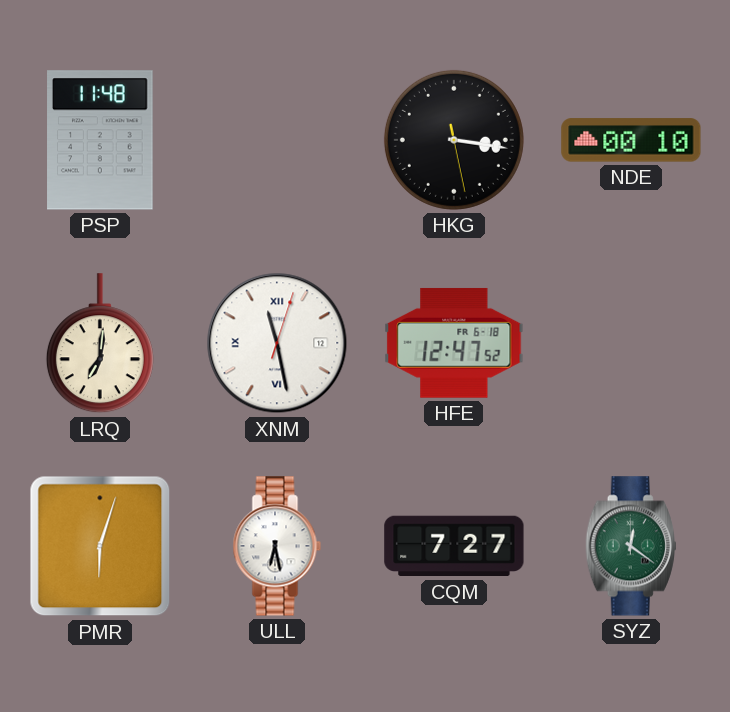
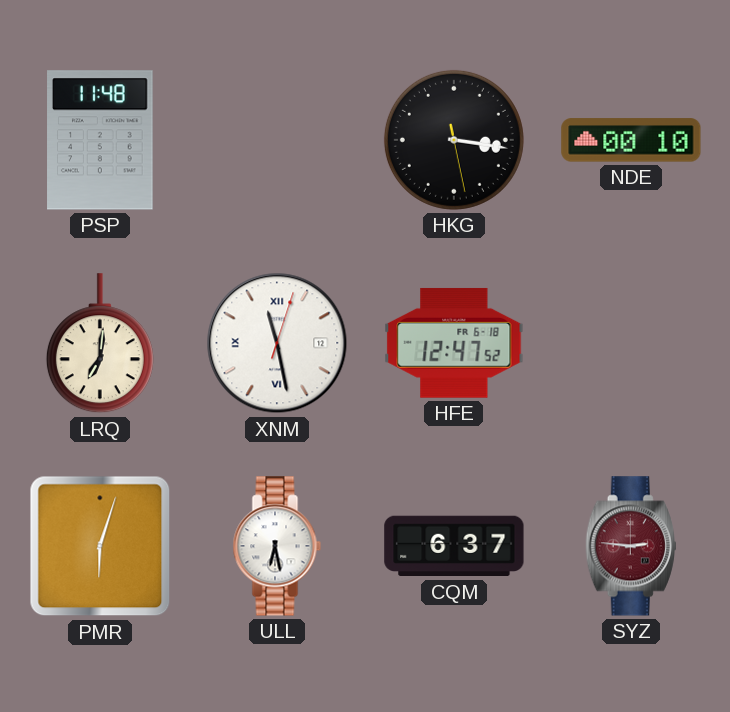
CQM: 7:27 -> 6:37 (454, 546)
SYZ: 12:21 -> 2:46 (631, 546)
SYZ dial: green -> burgundy (631, 546)
